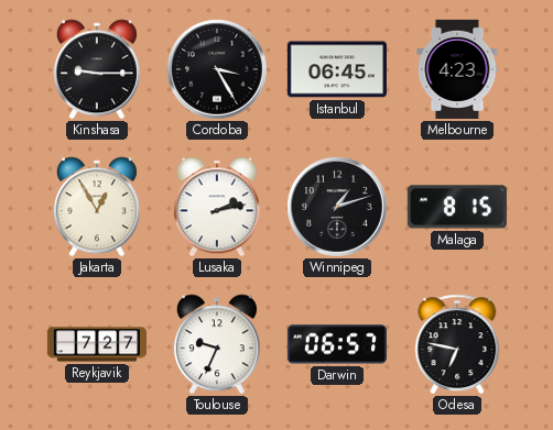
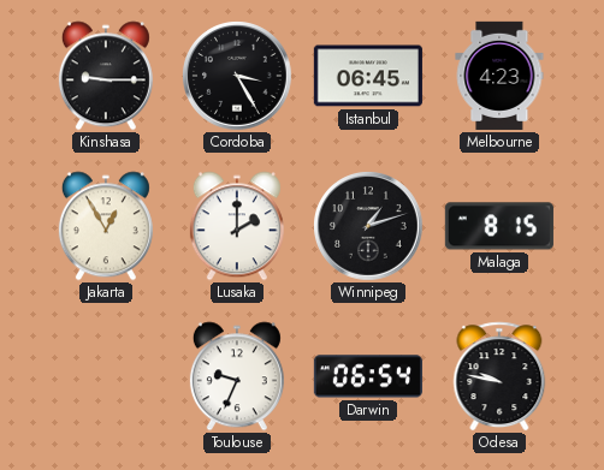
Lusaka: 2:13 -> 2:00 (237, 226)
Reykjavik: 7:27 -> none (96, 344)
Darwin: 06:57 -> 06:54 (368, 376)
Odesa: 6:47 -> 9:47 (499, 376)
